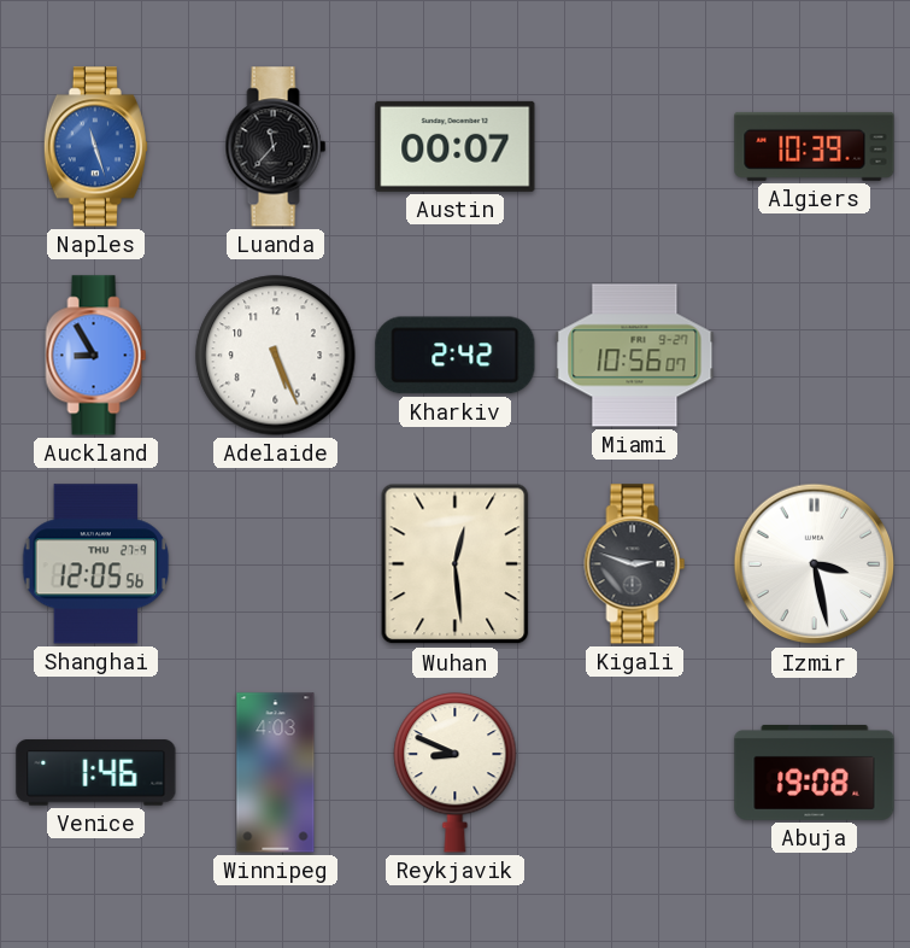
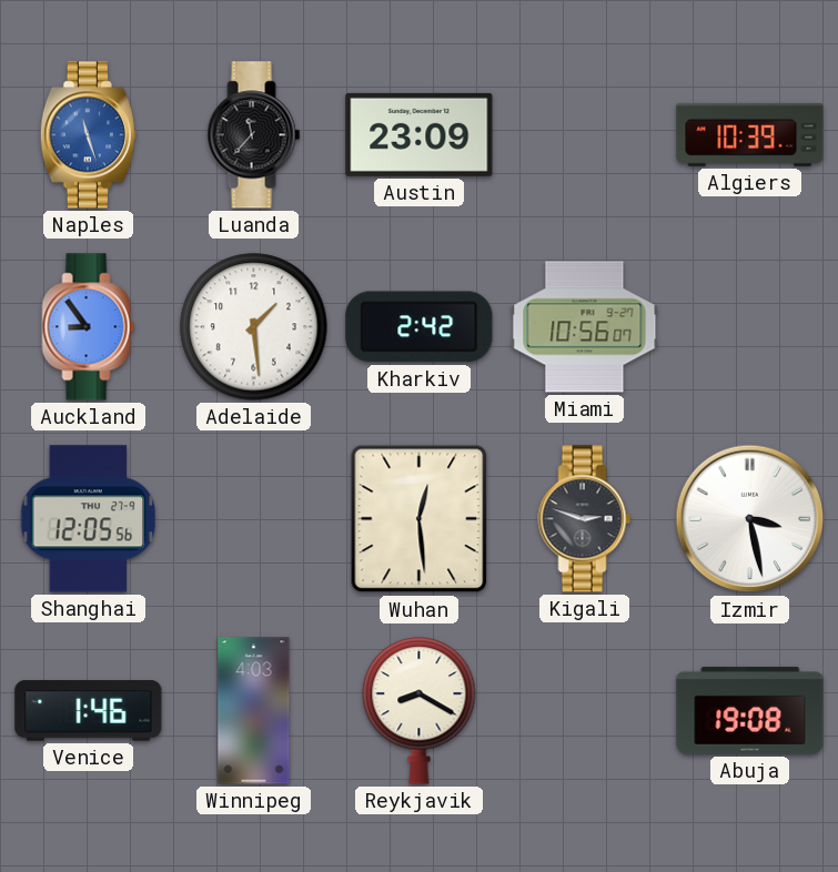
Austin: 00:07 -> 23:09 (420, 134)
Auckland: 8:55 -> 8:54 (89, 327)
Adelaide: 5:26 -> 1:29 (254, 327)
Reykjavik: 8:49 -> 8:20 (420, 711)
